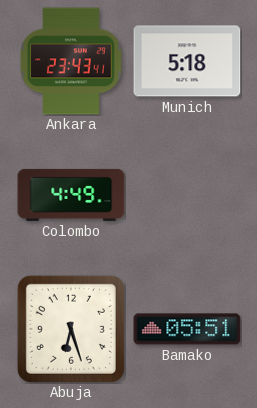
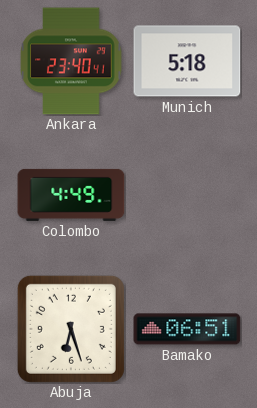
Ankara: 23:43 -> 23:40 (71, 61)
Bamako: 05:51 -> 06:51 (187, 329)
